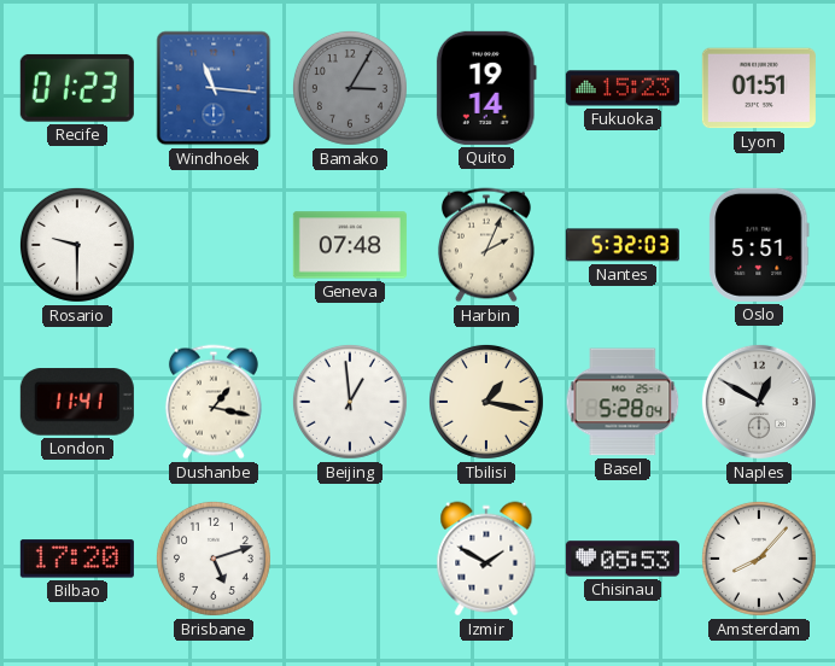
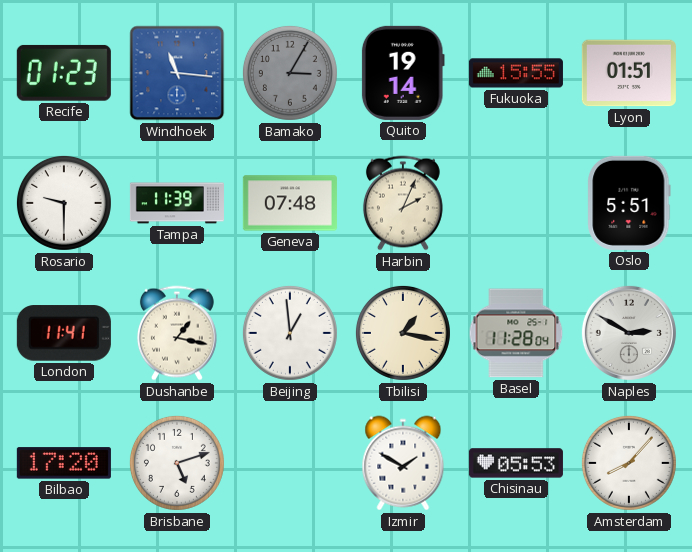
Fukuoka: 15:23 -> 15:55 (516, 73)
Tampa: none -> 11:39 (177, 203)
Nantes: 5:32 -> none (623, 245)
Basel: 5:28 -> 11:28 (516, 333)
Naples: 12:50 -> 2:50 (629, 333)
